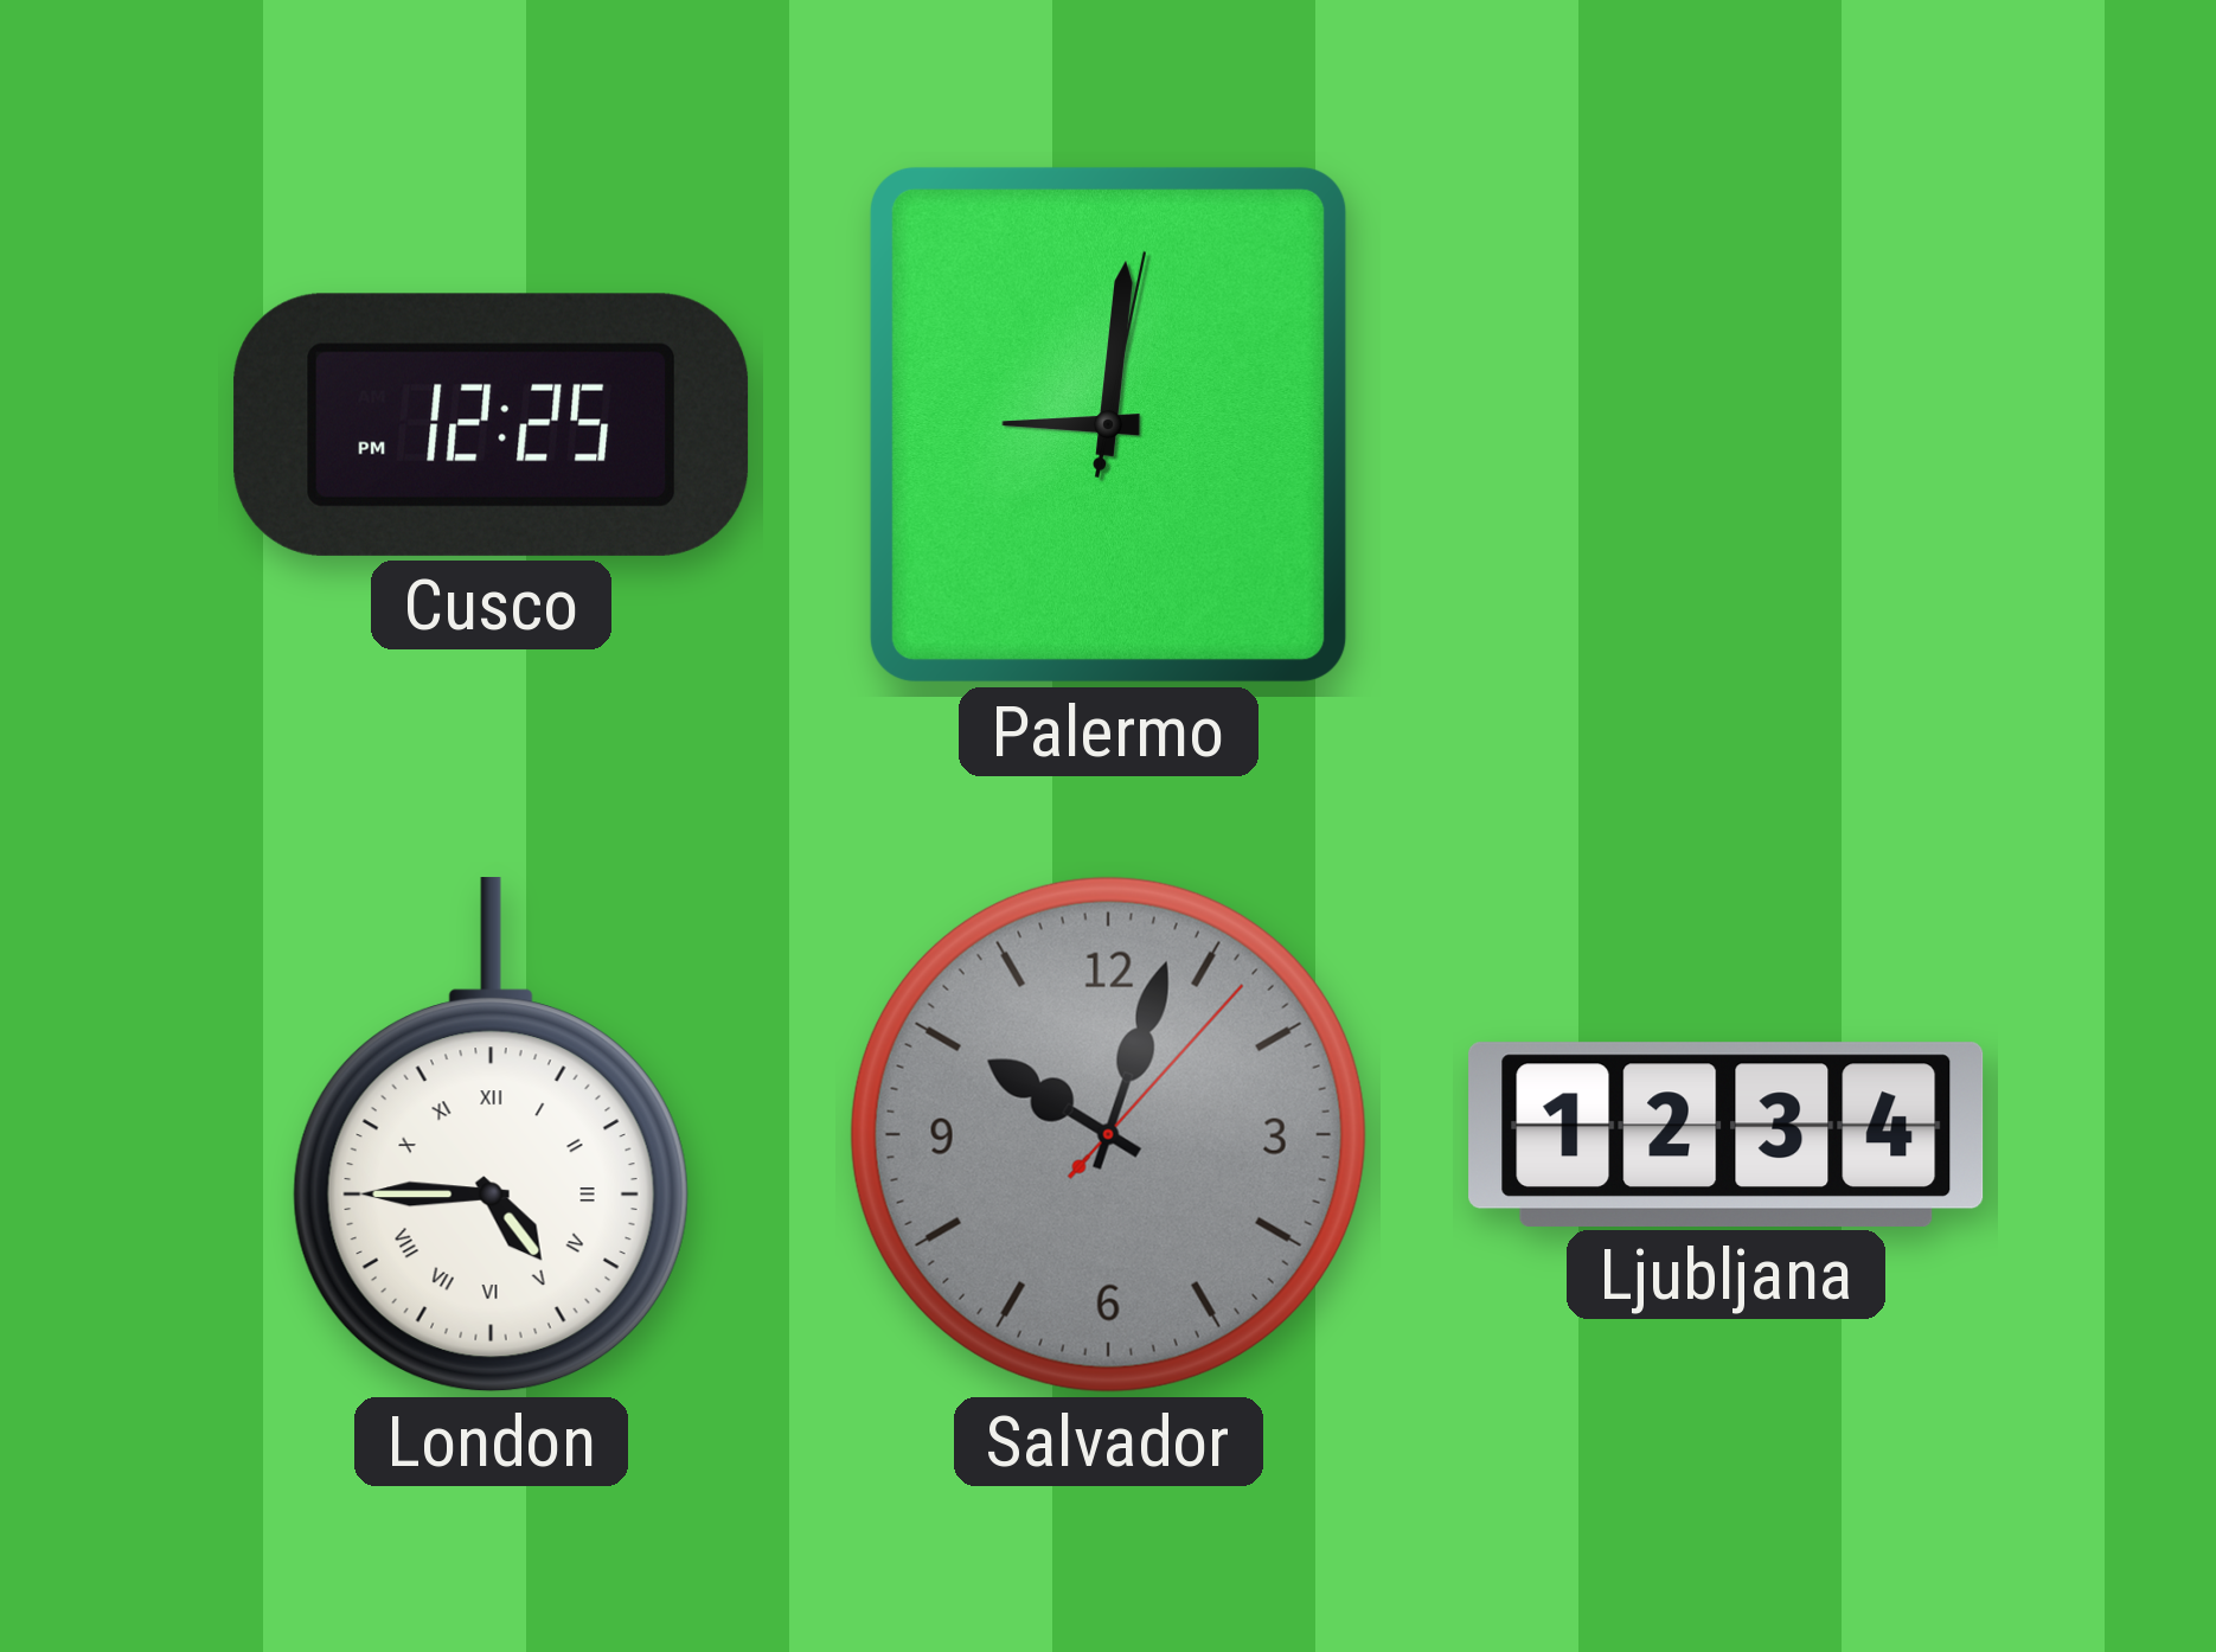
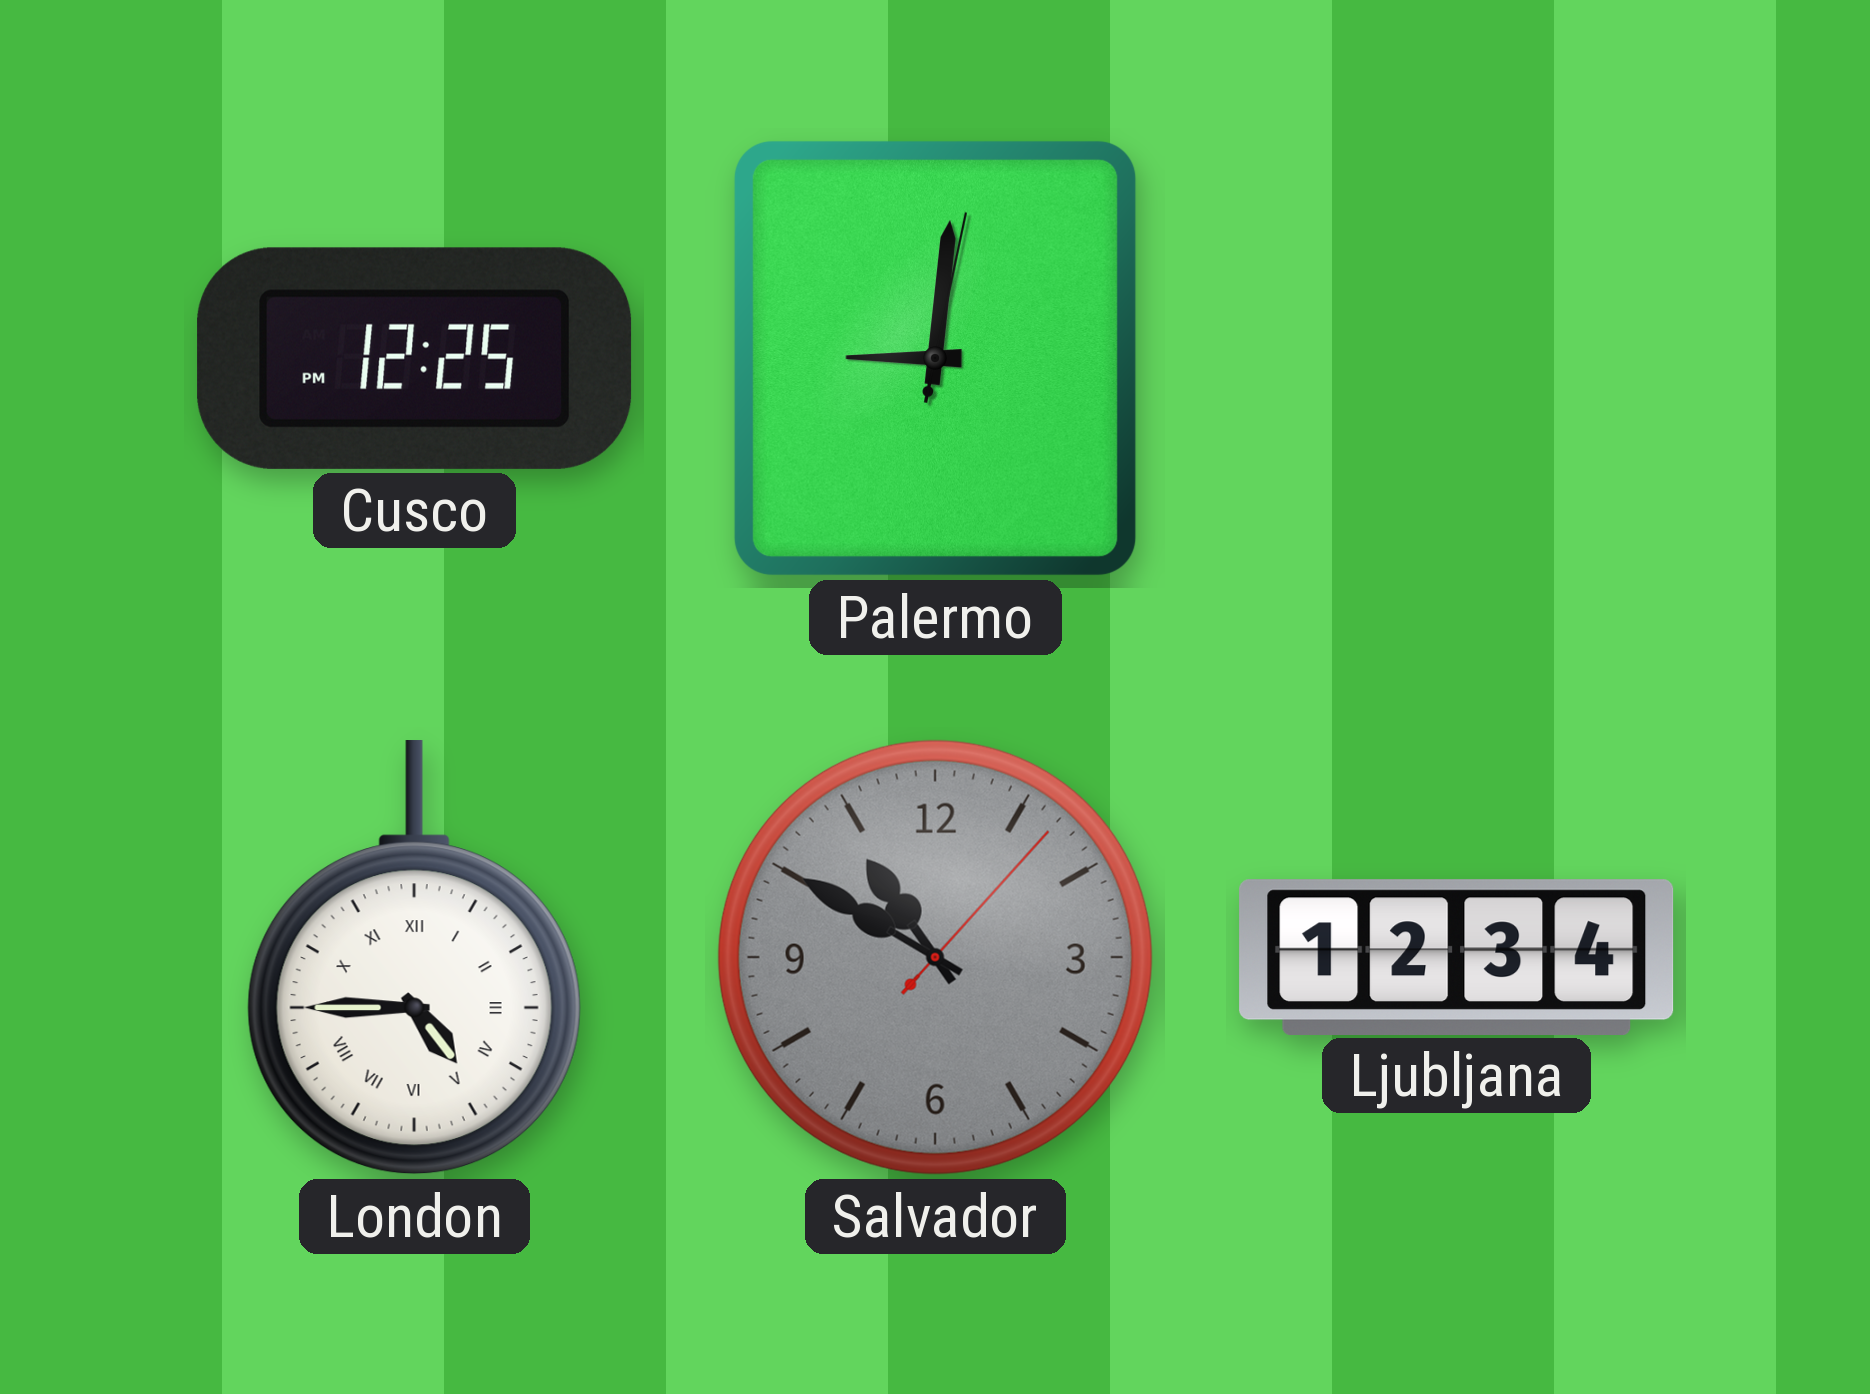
Salvador: 10:03 -> 10:50 (935, 957)
